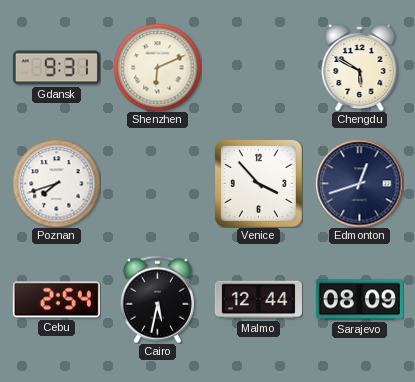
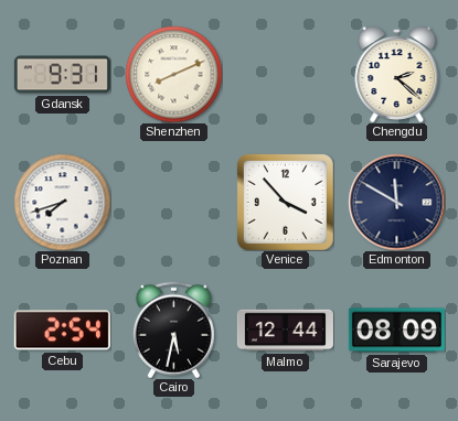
Shenzhen: 6:11 -> 8:11 (173, 74)
Chengdu: 5:50 -> 2:22 (397, 74)
Edmonton: 12:42 -> 11:50 (396, 202)
